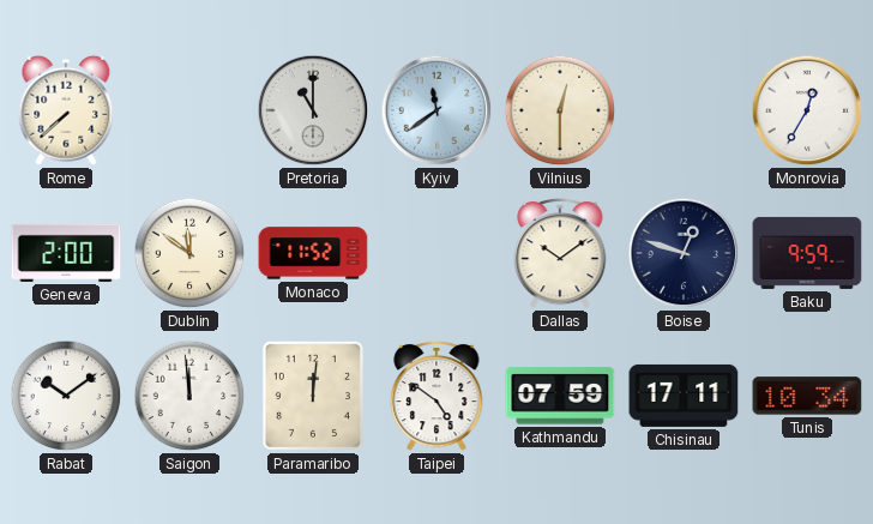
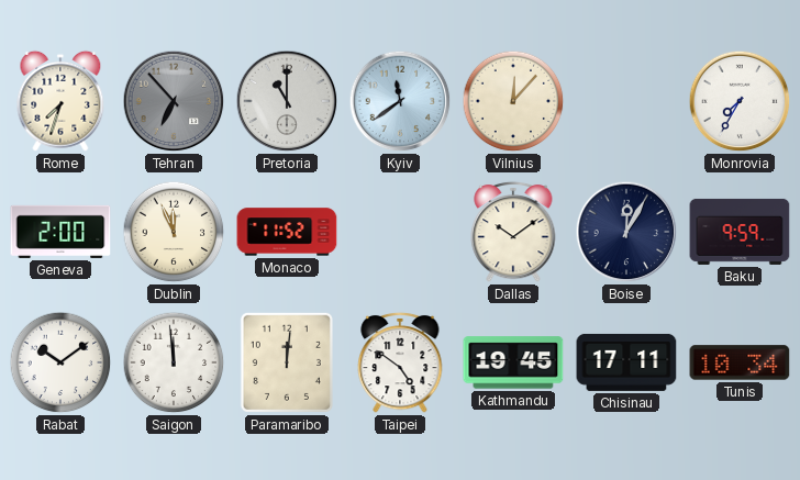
Rome: 7:38 -> 7:33 (60, 101)
Tehran: none -> 6:53 (174, 101)
Vilnius: 12:30 -> 12:07 (513, 101)
Monrovia: 12:35 -> 7:35 (740, 101)
Dublin: 11:51 -> 11:56 (174, 232)
Boise: 12:48 -> 12:05 (626, 232)
Kathmandu: 07:59 -> 19:45 (513, 362)
